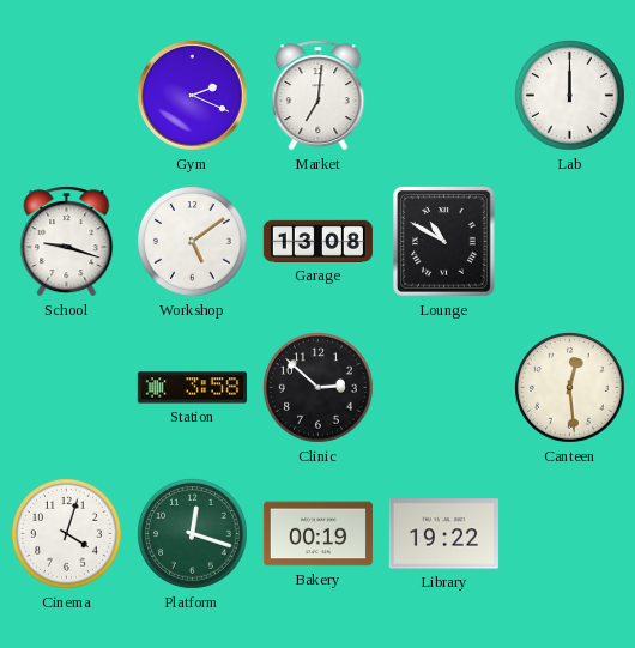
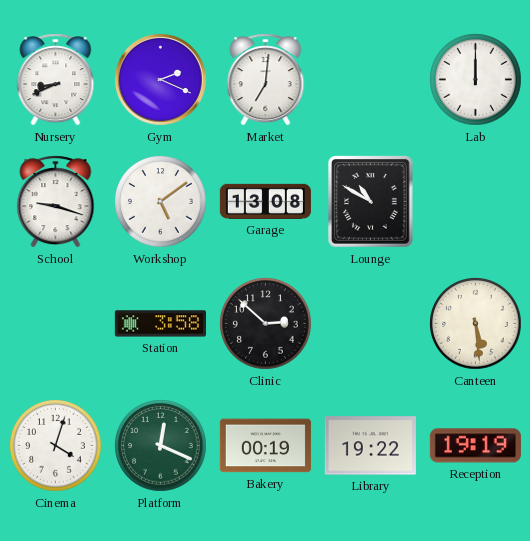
Nursery: none -> 8:41 (56, 80)
Canteen: 12:29 -> 5:29 (476, 324)
Platform: 12:18 -> 12:19 (161, 446)
Reception: none -> 19:19 (475, 446)
